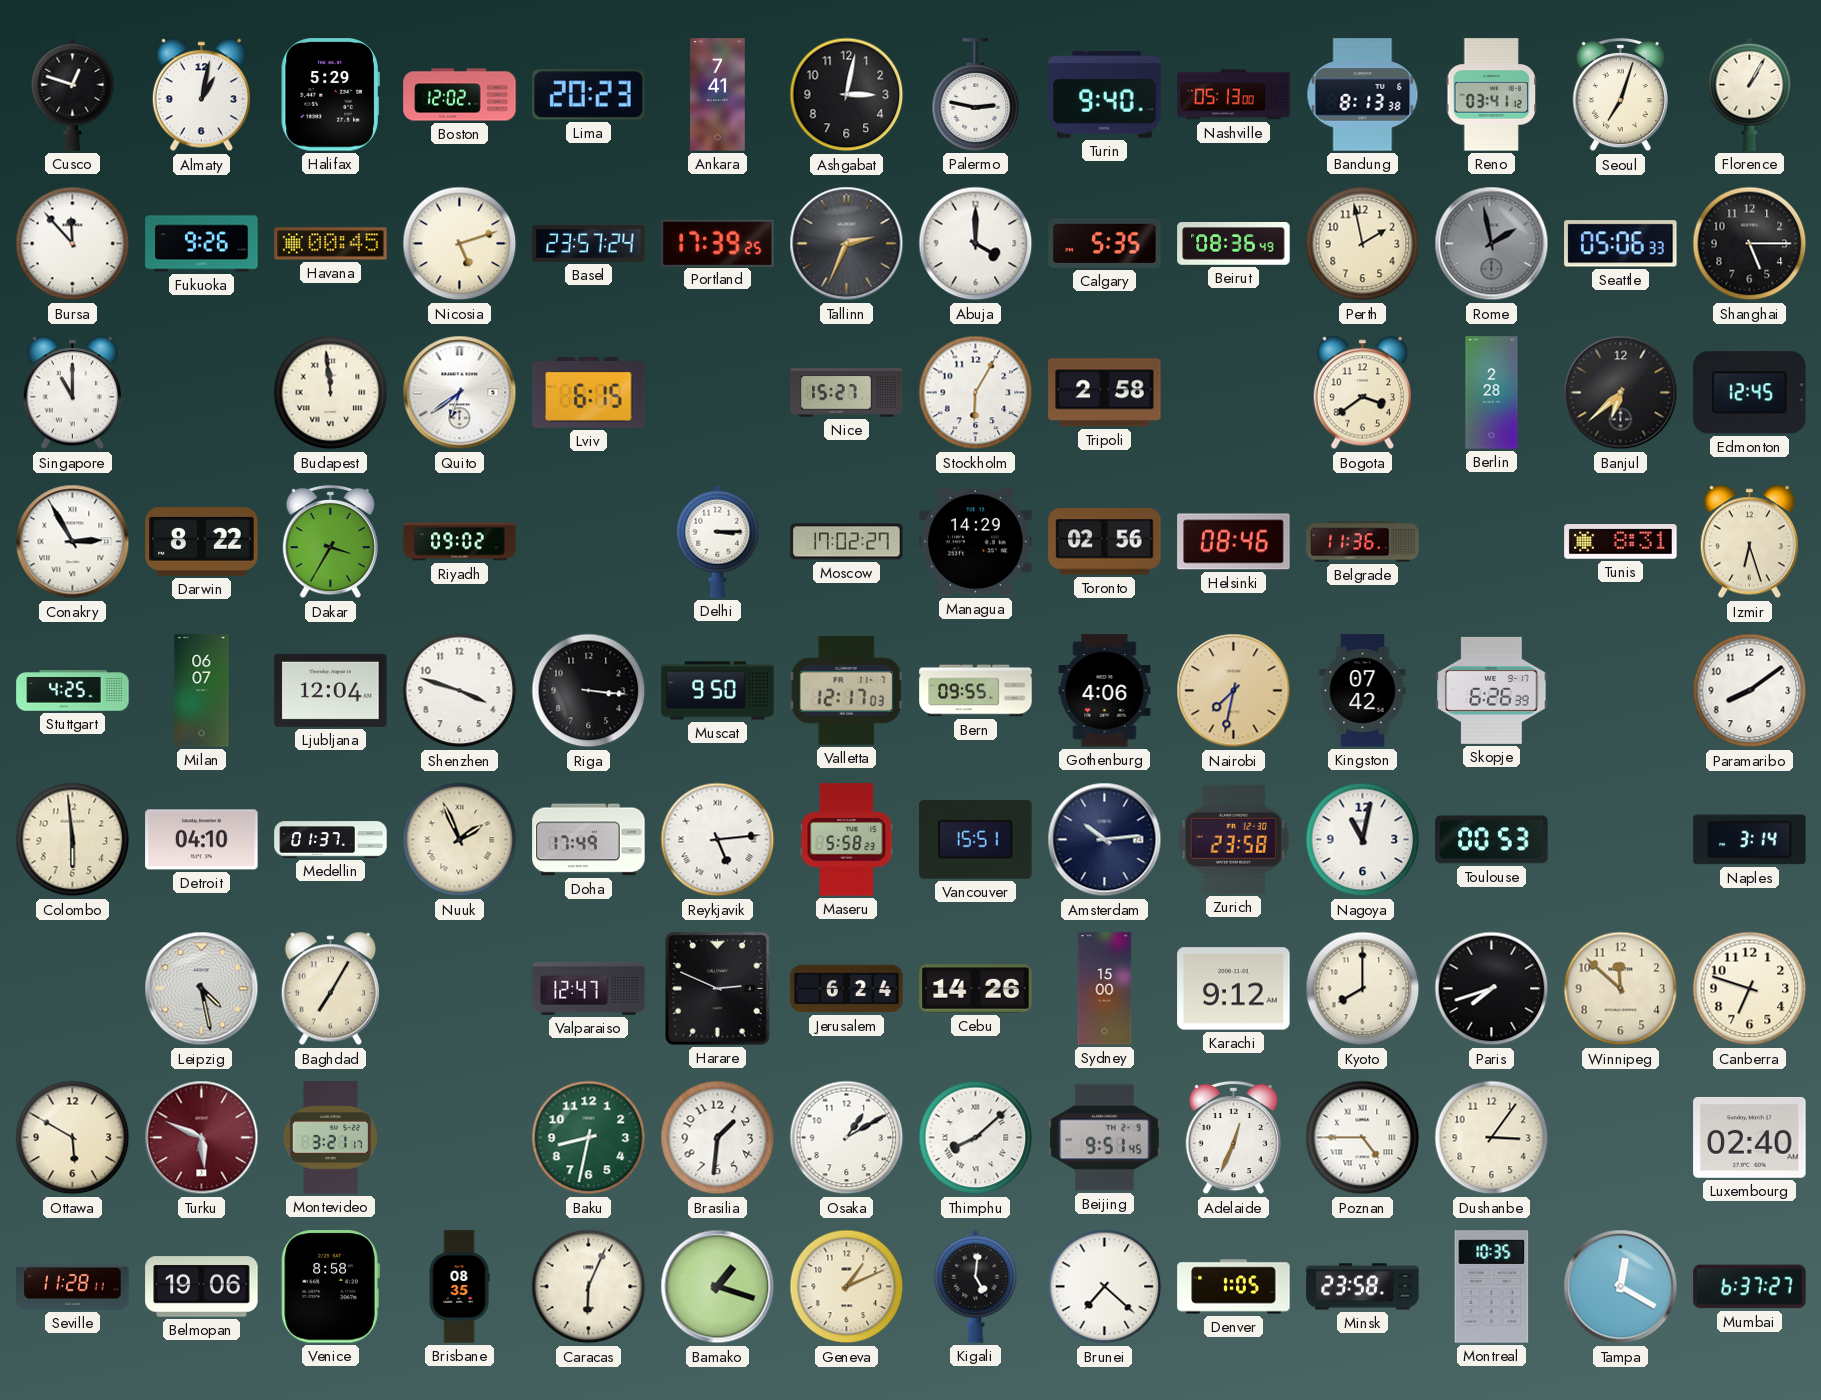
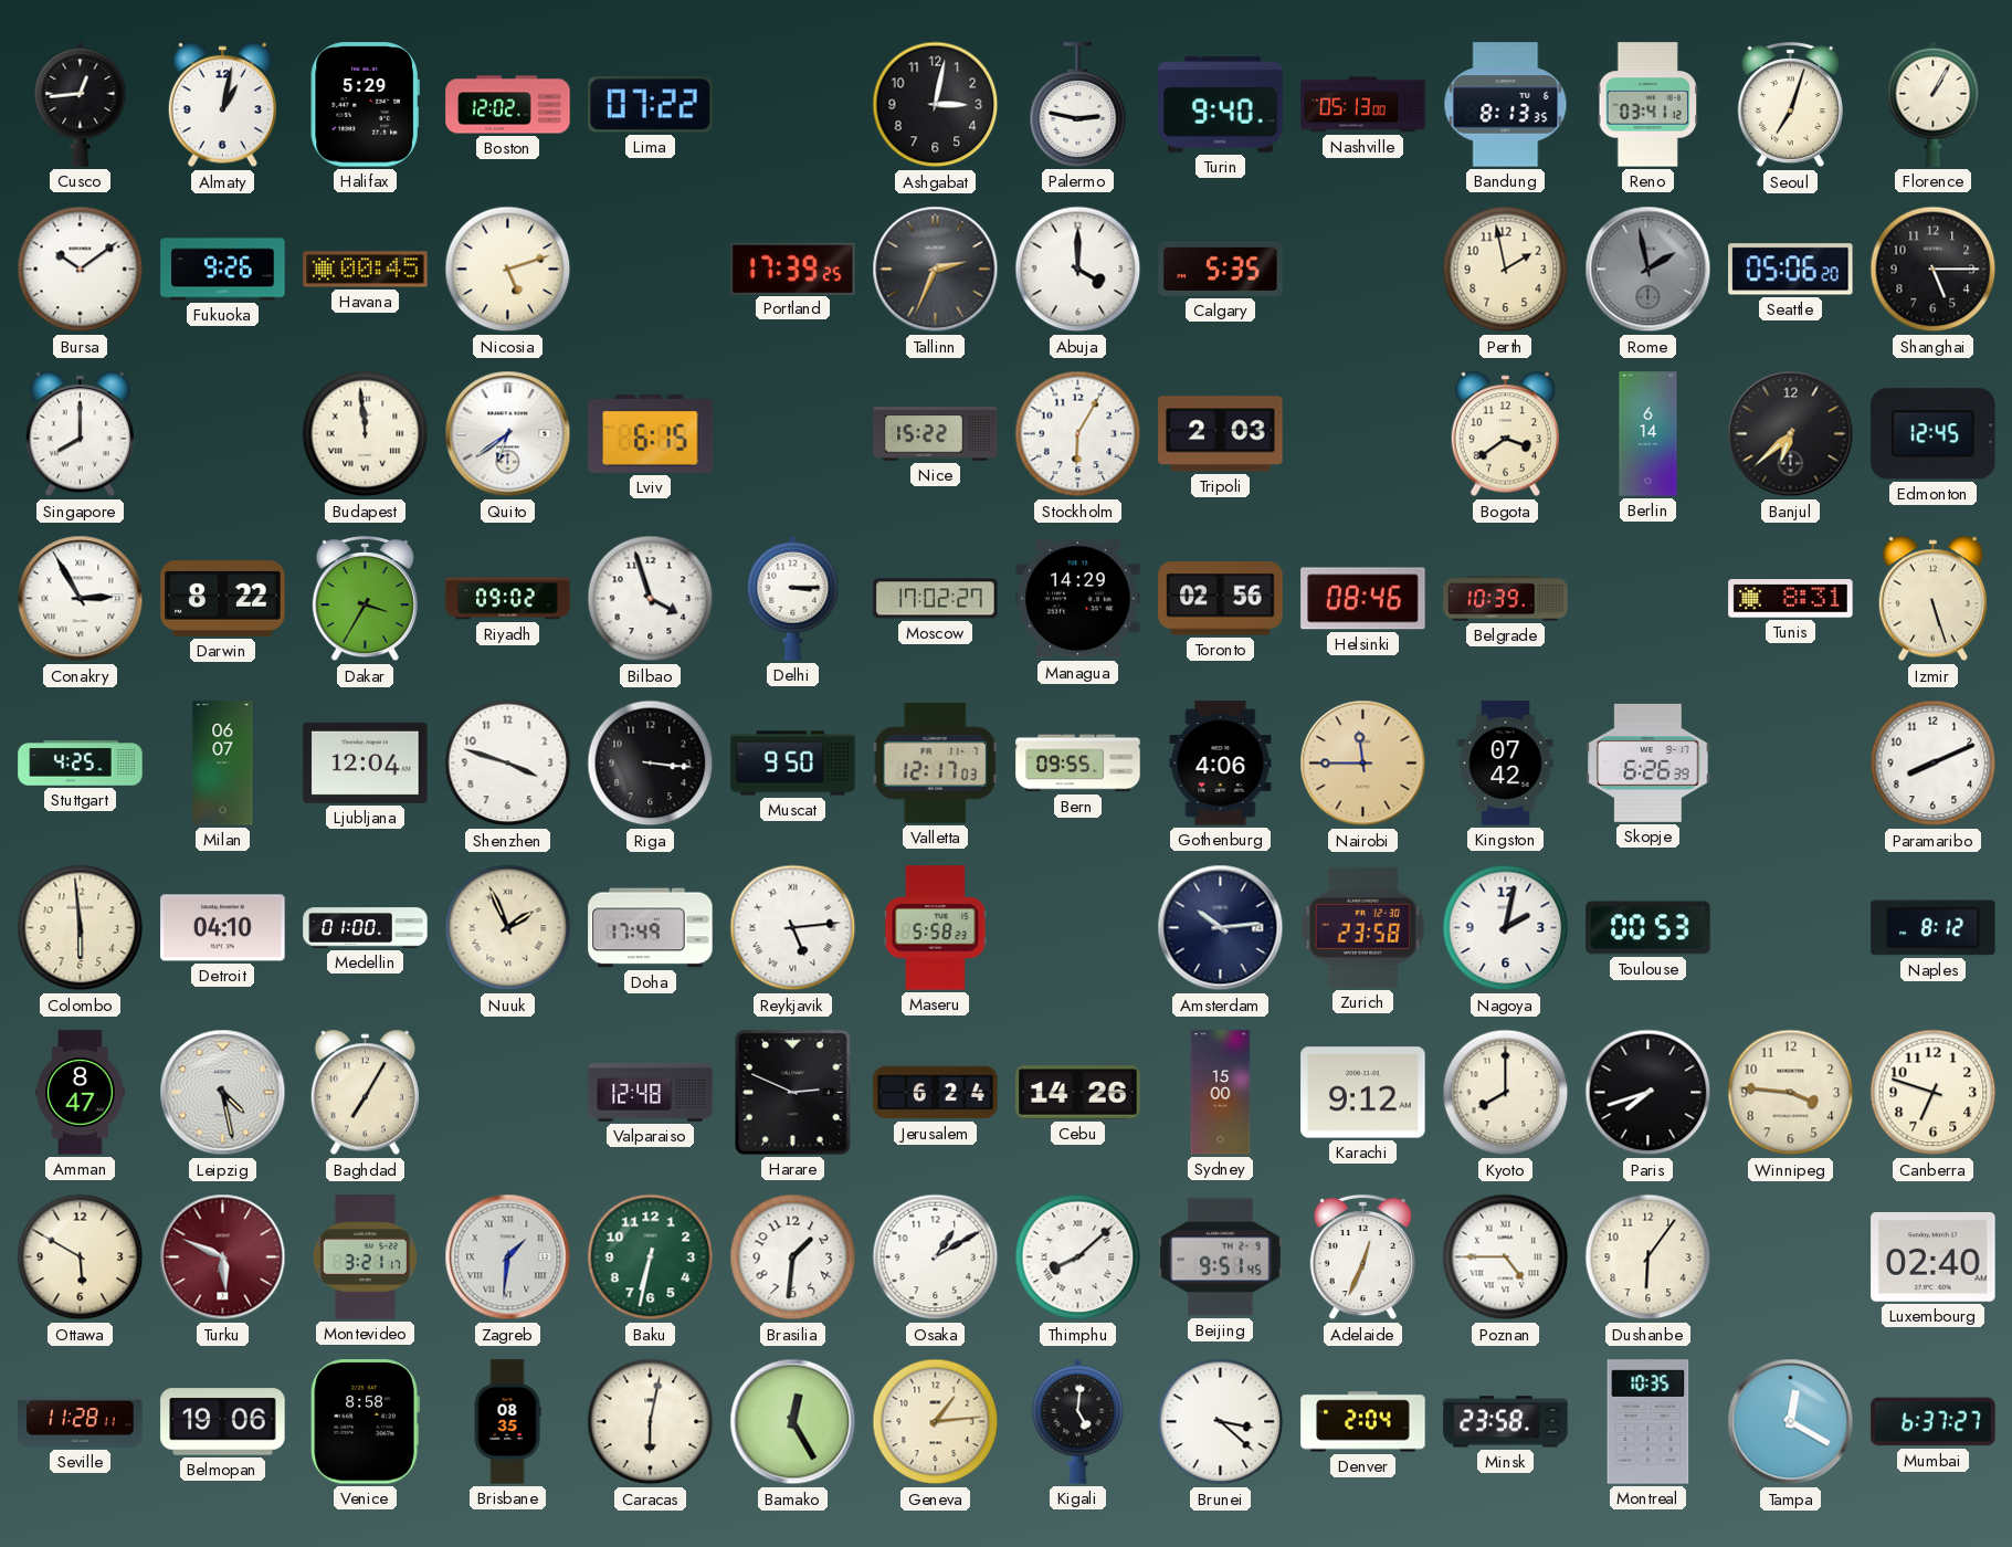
Cusco: 12:48 -> 12:44 (81, 104)
Lima: 20:23 -> 07:22 (651, 105)
Ankara: 7:41 -> none (718, 95)
Bandung: 8:13:38 -> 8:13:35 (1506, 105)
Bursa: 11:53 -> 10:09 (81, 270)
Basel: 23:57 -> none (589, 243)
Beirut: 08:36 -> none (1234, 244)
Seattle: 05:06:33 -> 05:06:20 (1791, 270)
Singapore: 11:00 -> 8:00 (80, 434)
Nice: 15:27 -> 15:22 (936, 434)
Tripoli: 2:58 -> 2:03 (1221, 434)
Berlin: 2:28 -> 6:14 (1648, 434)
Bilbao: none -> 3:57 (651, 599)
Belgrade: 11:36 -> 10:39 (1506, 599)
Izmir: 6:27 -> 5:27 (1932, 599)
Nairobi: 7:32 -> 11:45 (1363, 764)
Paramaribo: 8:09 -> 8:11 (1934, 764)
Medellin: 01:37 -> 01:00 (366, 928)
Vancouver: 15:51 -> none (976, 839)
Nagoya: 11:02 -> 2:02 (1506, 928)
Naples: 3:14 -> 8:12 (1934, 928)
Amman: none -> 8:47 (81, 1093)
Valparaiso: 12:47 -> 12:48 (651, 1093)
Winnipeg: 11:52 -> 3:46 (1791, 1093)
Zagreb: none -> 1:31 (508, 1257)
Baku: 8:32 -> 6:32 (651, 1257)
Dushanbe: 3:06 -> 6:06 (1648, 1257)
Caracas: 6:04 -> 6:02 (651, 1422)
Bamako: 1:18 -> 12:25 (793, 1422)
Geneva: 1:11 -> 1:14 (936, 1422)
Brunei: 7:22 -> 3:22 (1221, 1422)
Denver: 1:05 -> 2:04 (1363, 1422)
